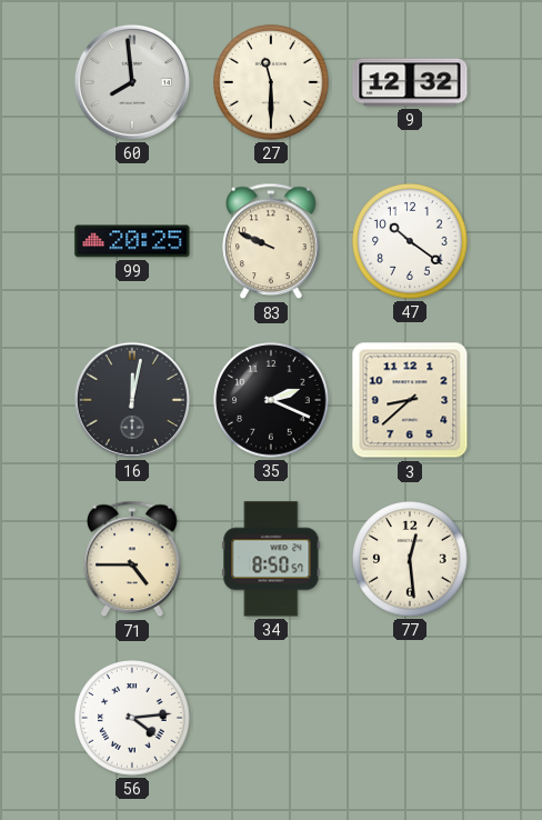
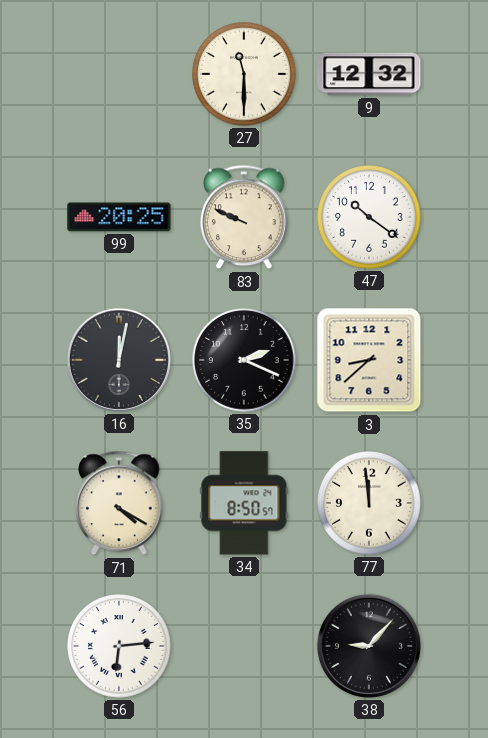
60: 7:59 -> none (132, 82)
71: 4:45 -> 4:20 (119, 503)
77: 12:29 -> 11:59 (369, 503)
56: 4:14 -> 6:14 (119, 646)
38: none -> 9:07 (369, 646)
